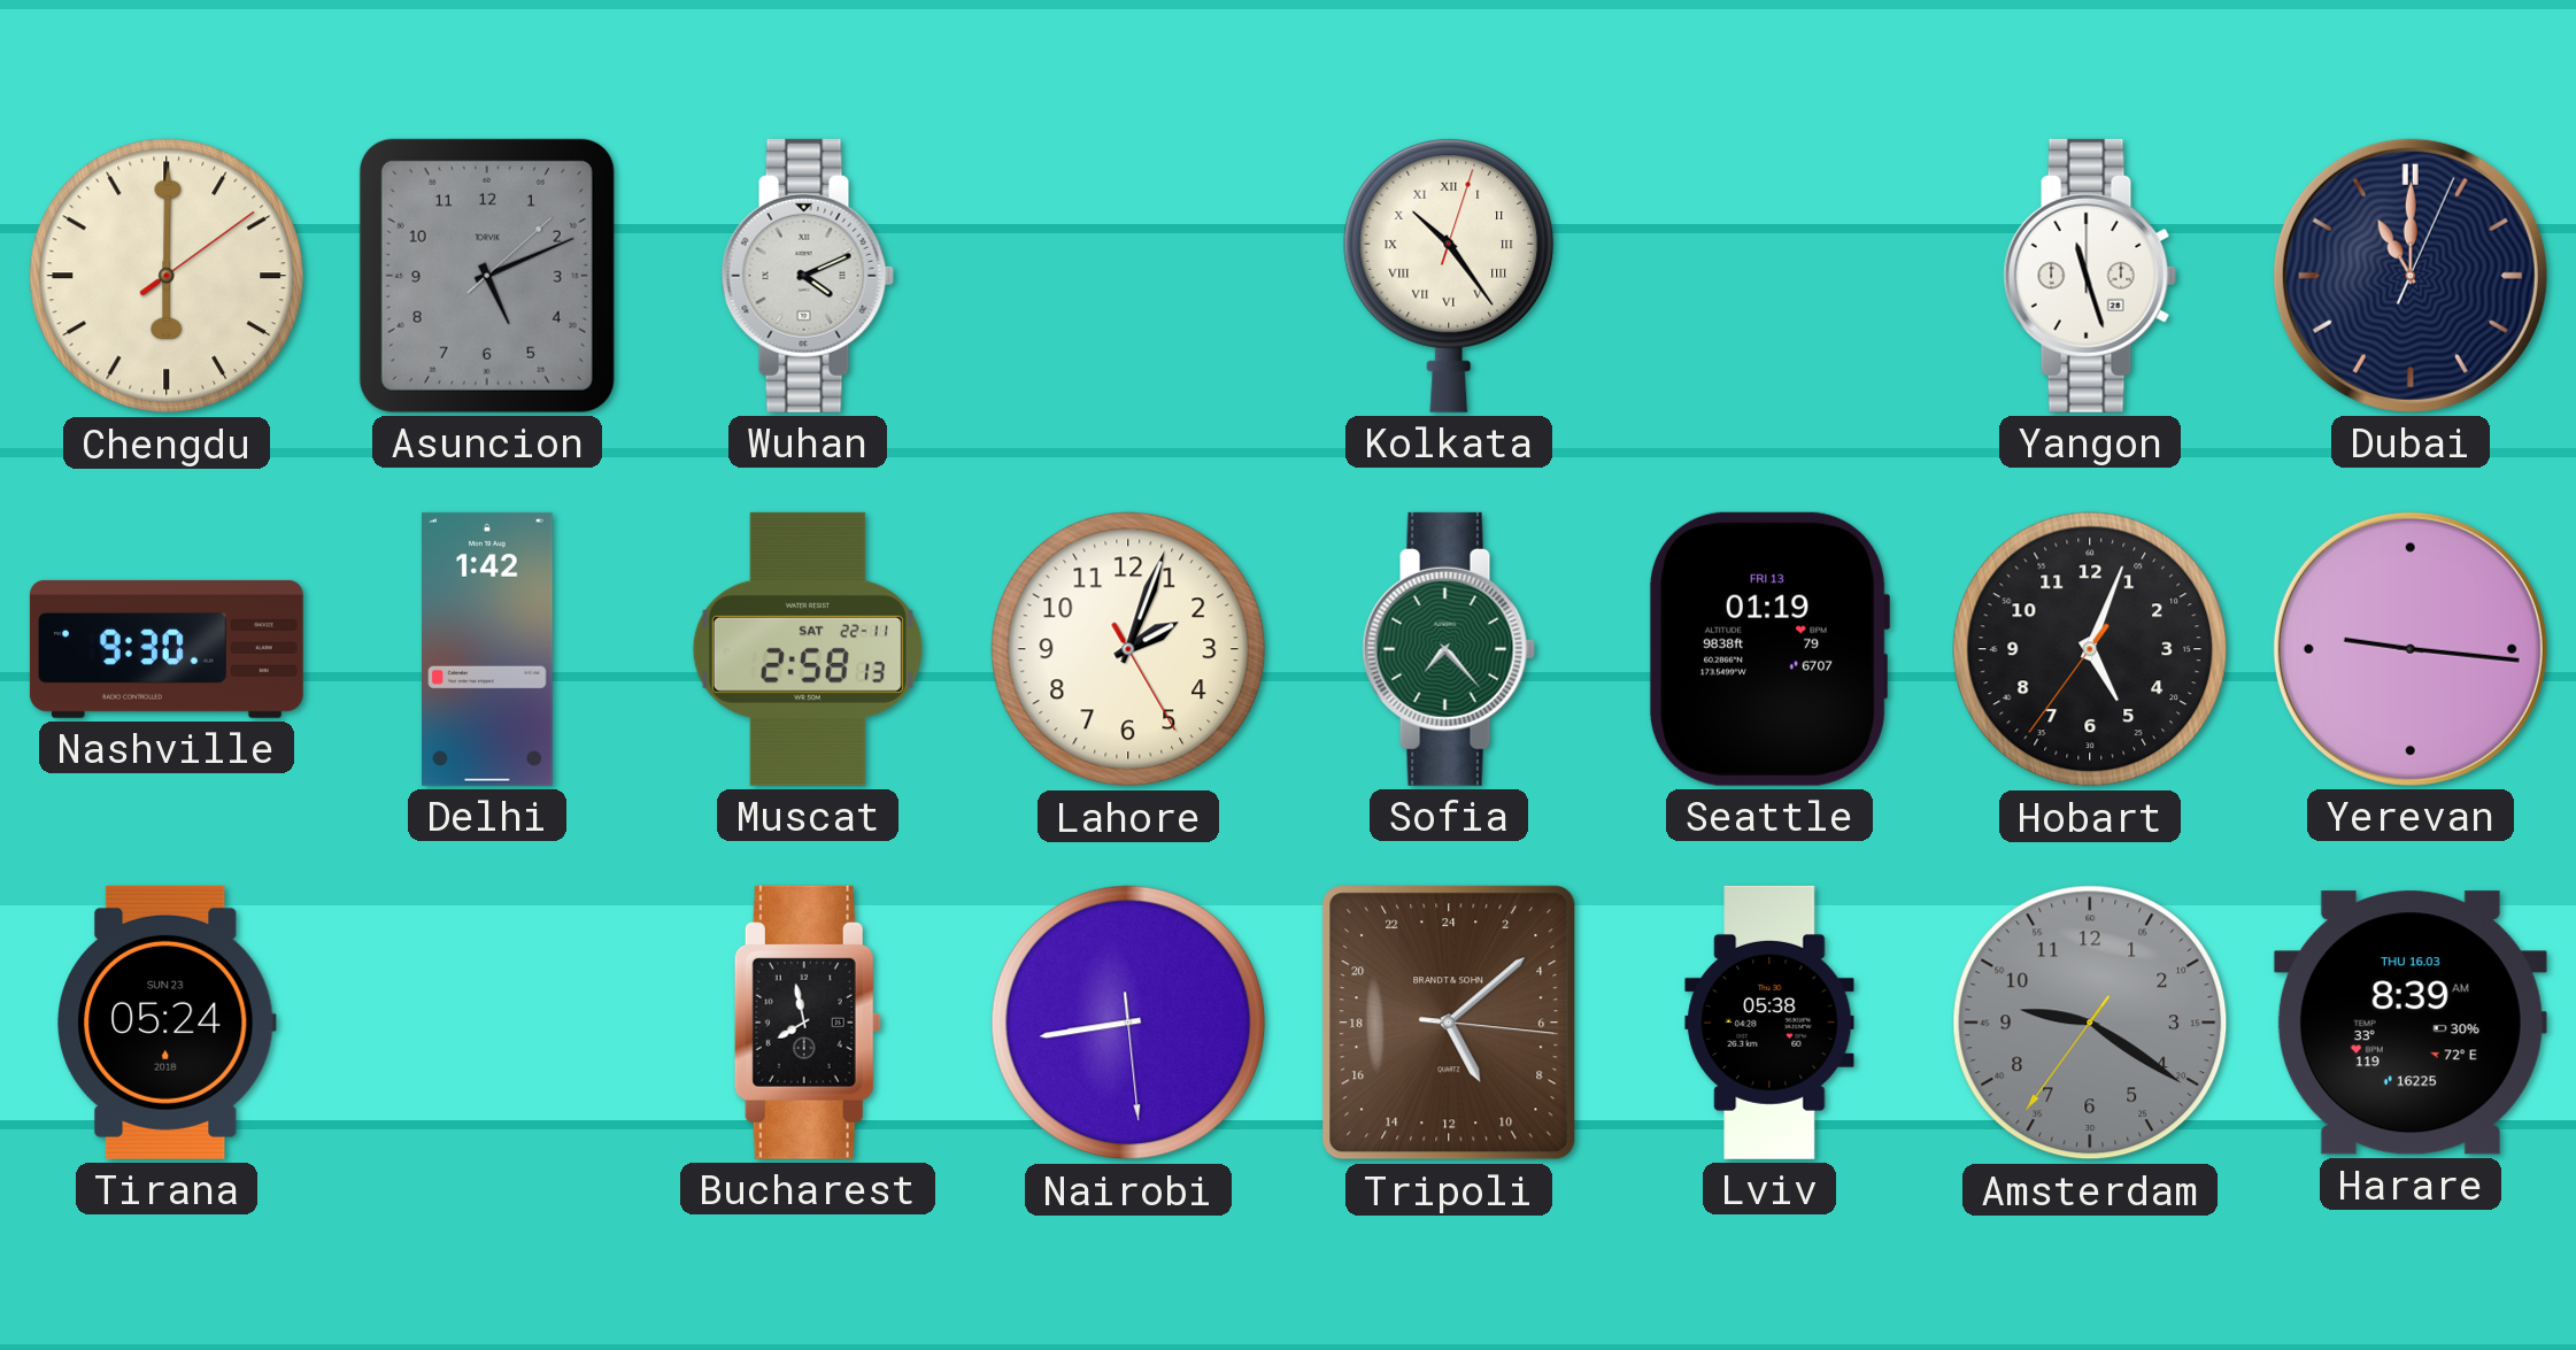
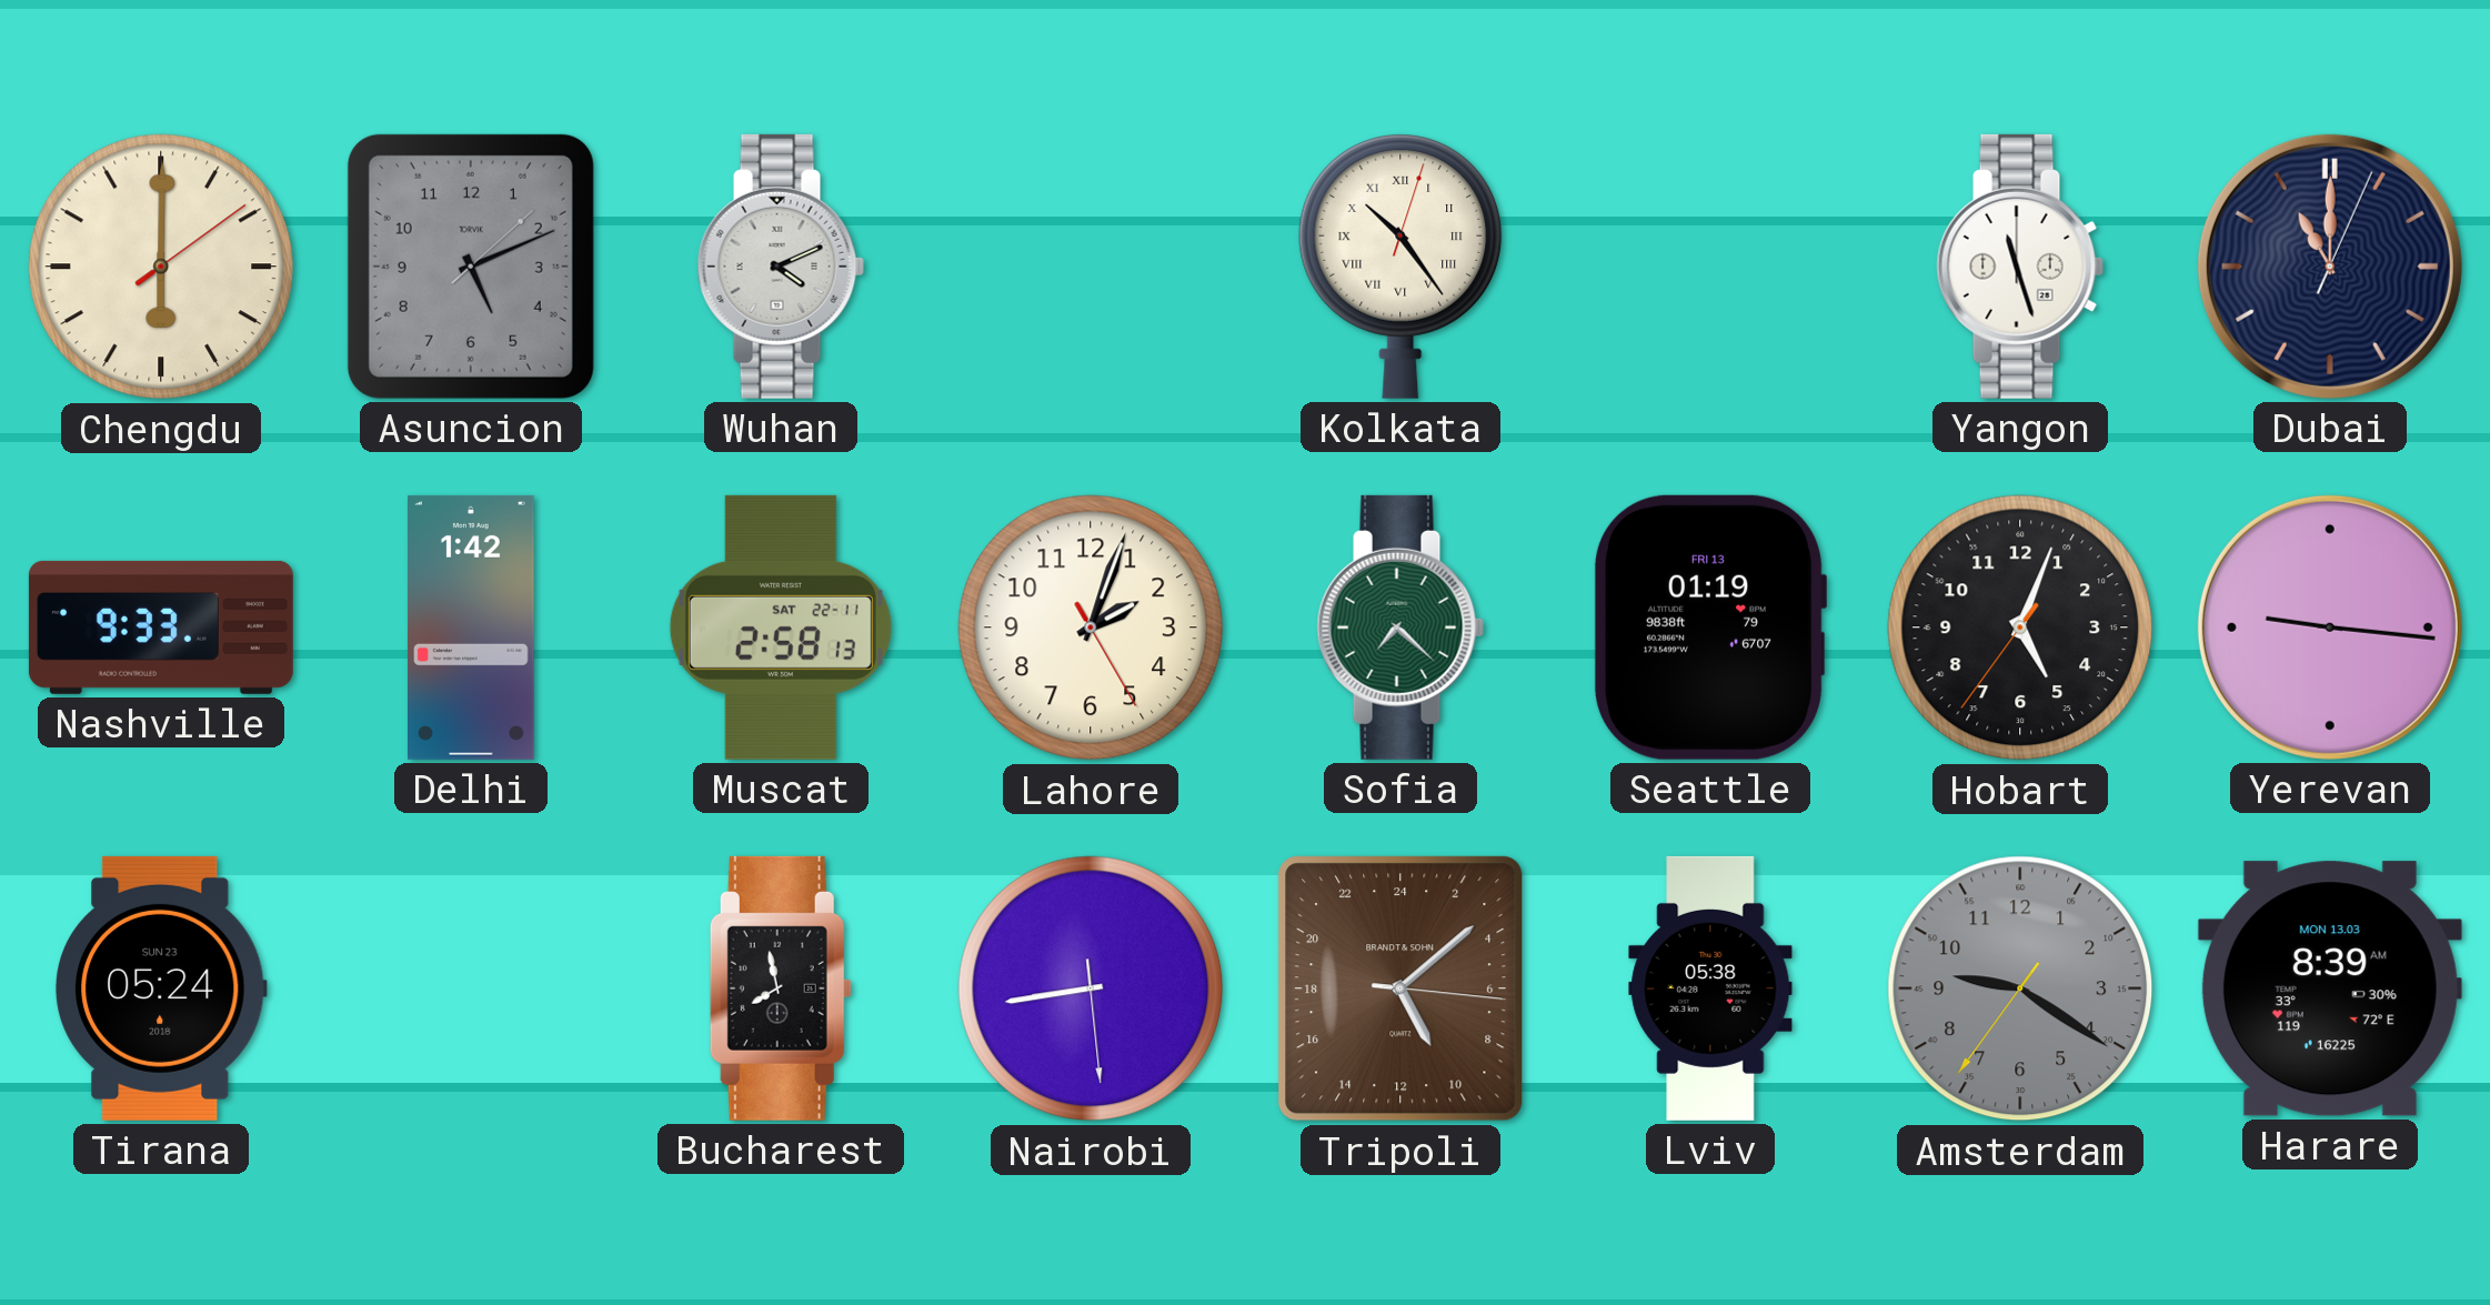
Nashville: 9:30 -> 9:33 (161, 628)
Sofia: 7:23 -> 7:22 (1400, 628)
Harare date: THU 16.03 -> MON 13.03 (2330, 988)
